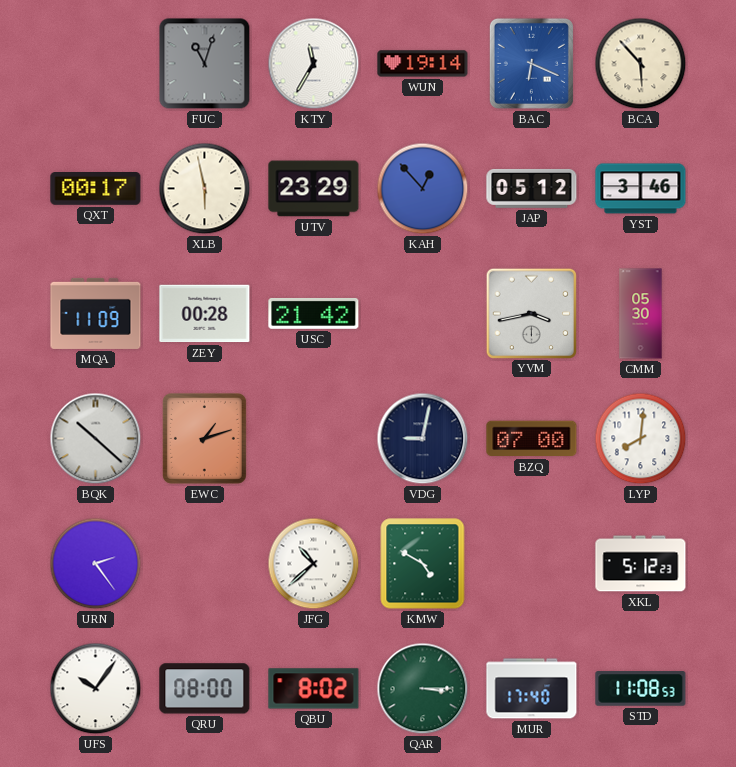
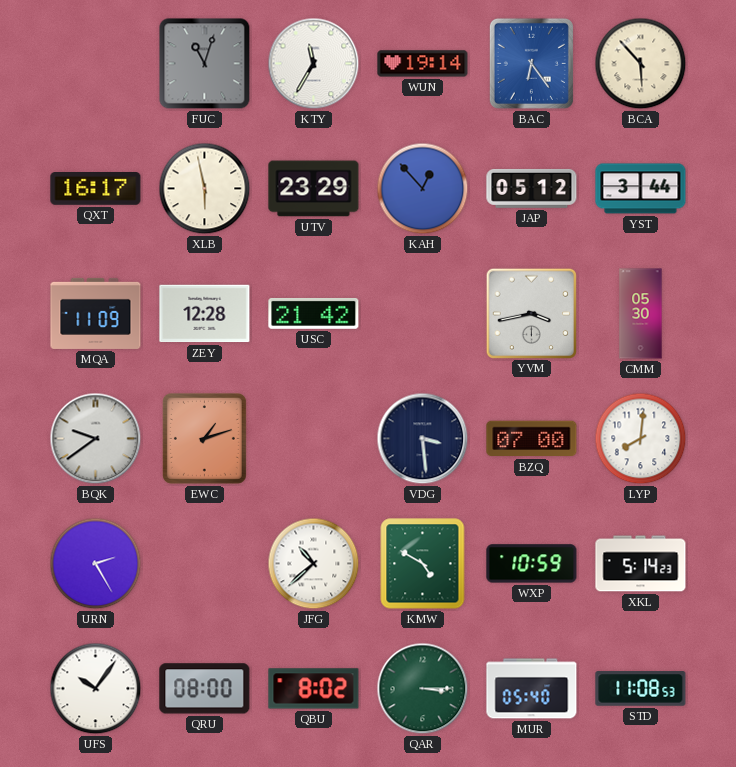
BAC: 6:19 -> 6:24 (531, 63)
QXT: 00:17 -> 16:17 (96, 189)
YST: 3:46 -> 3:44 (641, 189)
ZEY: 00:28 -> 12:28 (205, 314)
BQK: 10:22 -> 9:39 (96, 439)
VDG: 9:02 -> 3:29 (423, 439)
URN: 2:24 -> 2:25 (96, 564)
WXP: none -> 10:59 (532, 564)
XKL: 5:12 -> 5:14 (641, 564)
MUR: 17:40 -> 05:40 (532, 689)
